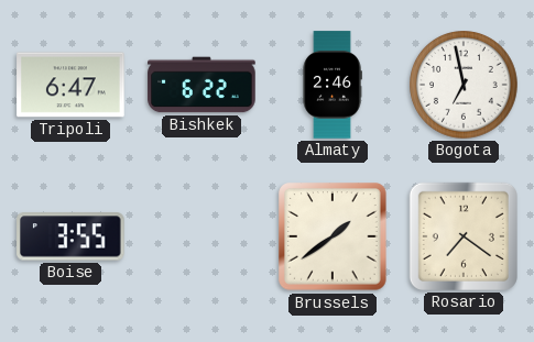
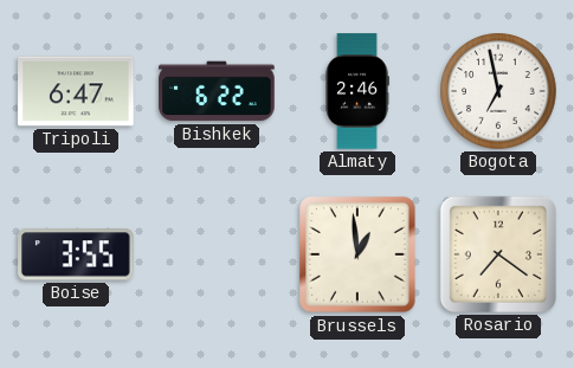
Brussels: 1:39 -> 12:59 (357, 254)
